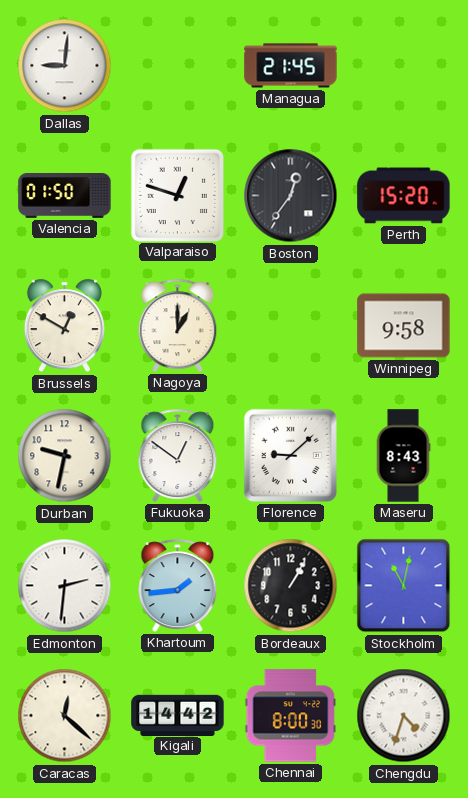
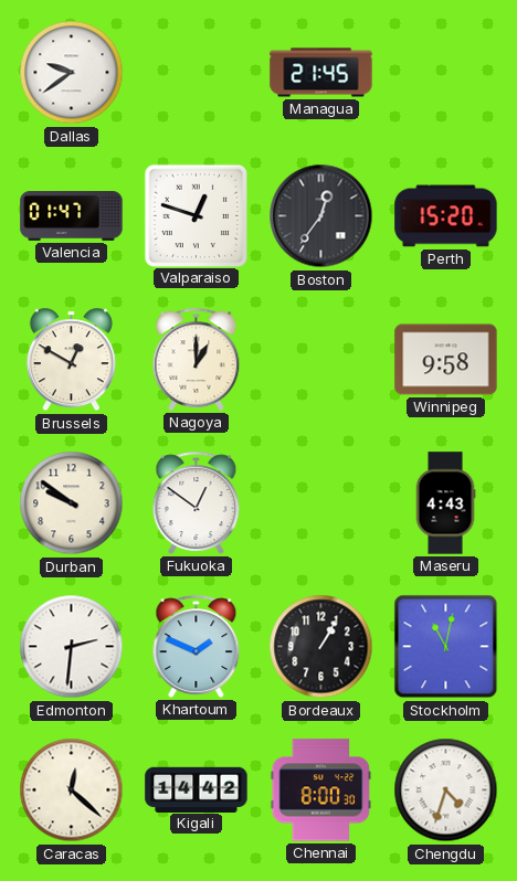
Dallas: 9:01 -> 9:39 (72, 73)
Valencia: 01:50 -> 01:47 (72, 216)
Durban: 9:32 -> 9:51 (72, 503)
Florence: 9:08 -> none (290, 455)
Maseru: 8:43 -> 4:43 (445, 503)
Khartoum: 1:44 -> 1:49 (197, 646)
